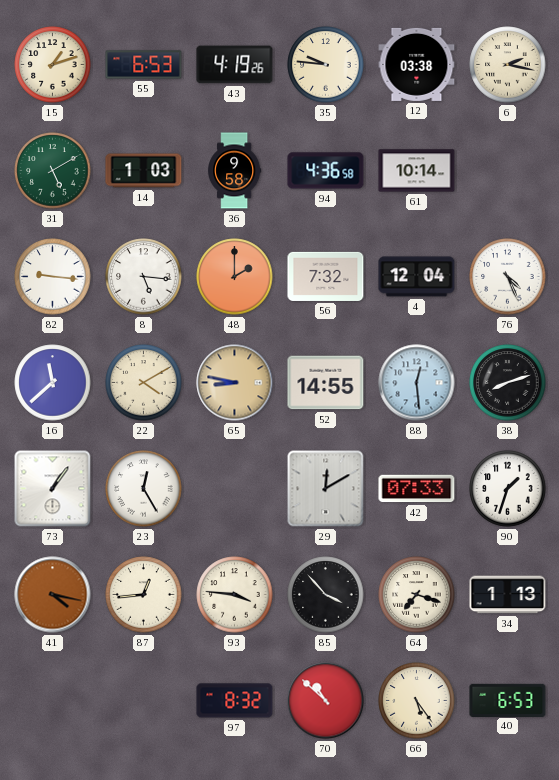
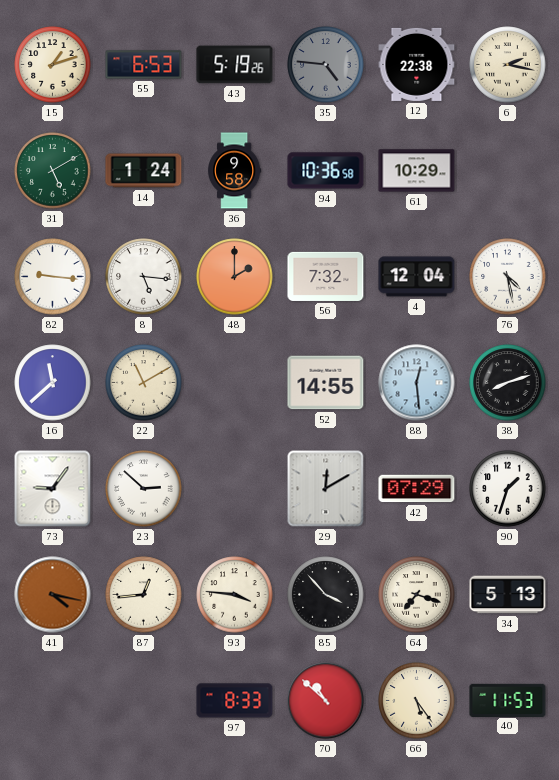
43: 4:19 -> 5:19 (235, 65)
35: 9:46 -> 4:46 (326, 65)
35 dial: cream -> grey (326, 65)
12: 03:38 -> 22:38 (417, 64)
14: 1:03 -> 1:24 (144, 171)
94: 4:36 -> 10:36 (326, 171)
61: 10:14 -> 10:29 (417, 171)
76: 4:26 -> 4:28 (508, 277)
22: 4:10 -> 11:10 (144, 383)
65: 8:47 -> none (235, 383)
73: 1:06 -> 9:06 (53, 489)
23: 12:25 -> 2:52 (144, 489)
42: 07:33 -> 07:29 (417, 489)
34: 1:13 -> 5:13 (508, 595)
97: 8:32 -> 8:33 (235, 701)
40: 6:53 -> 11:53 (508, 700)
